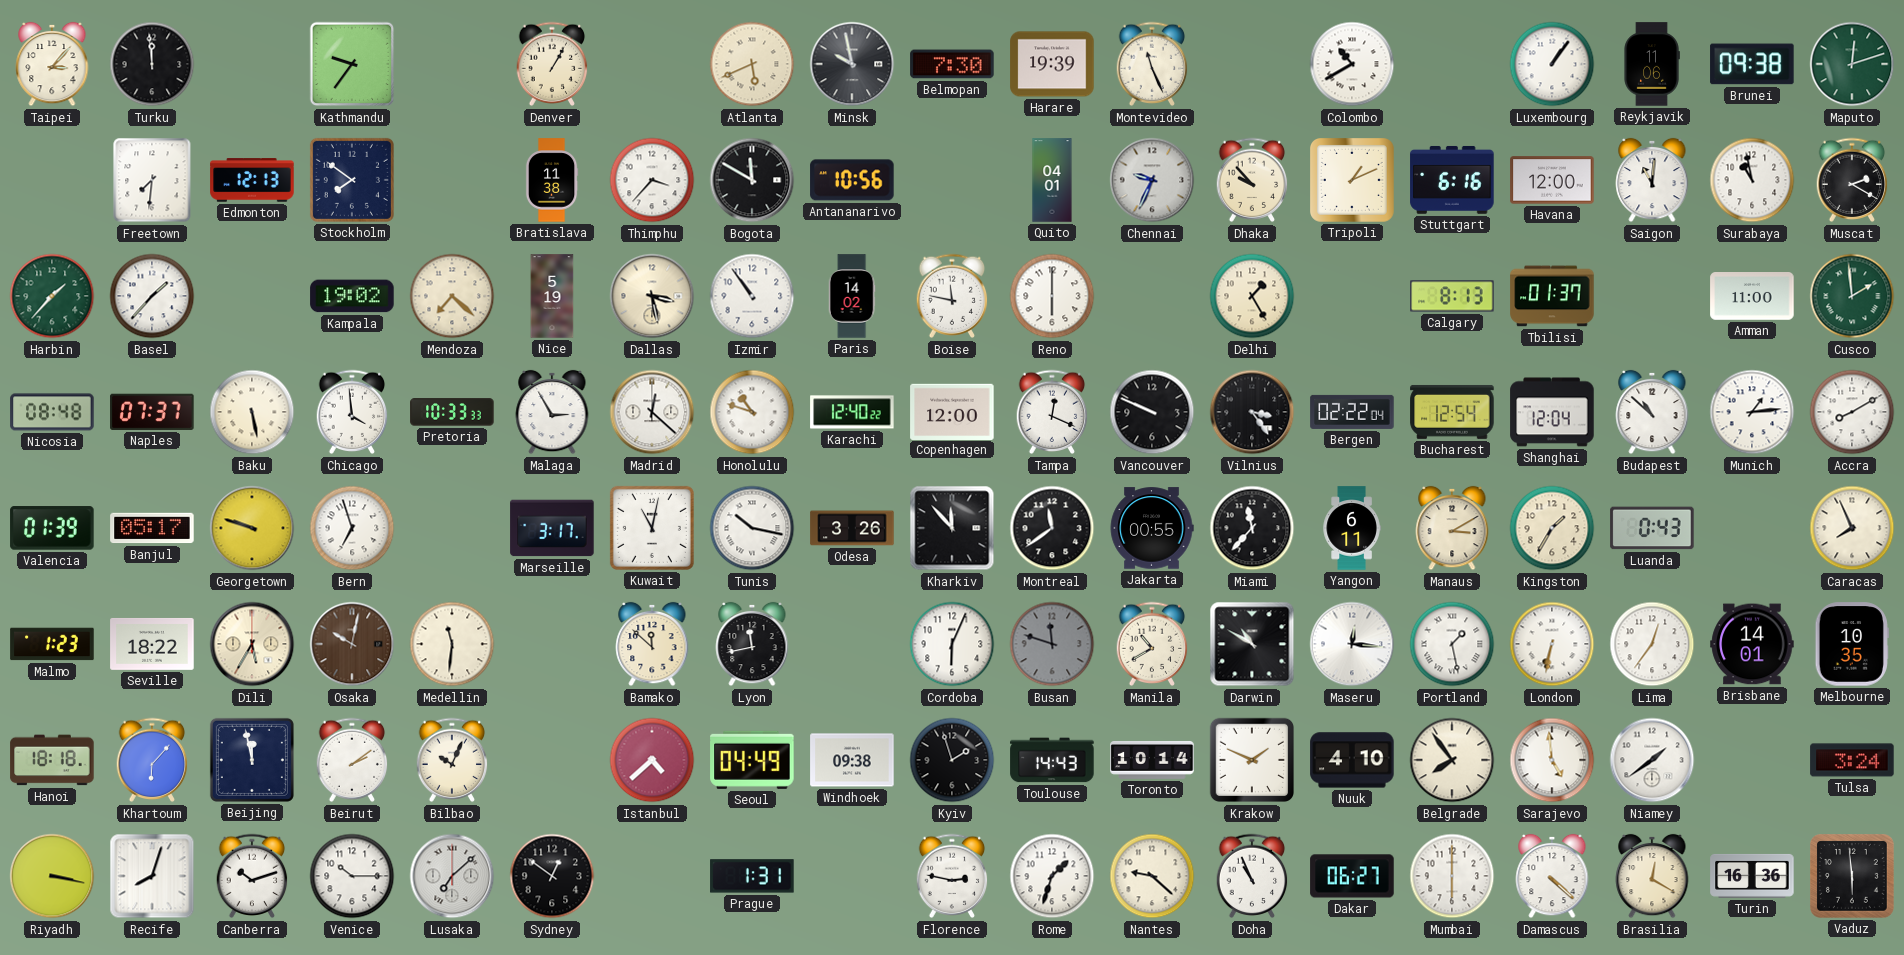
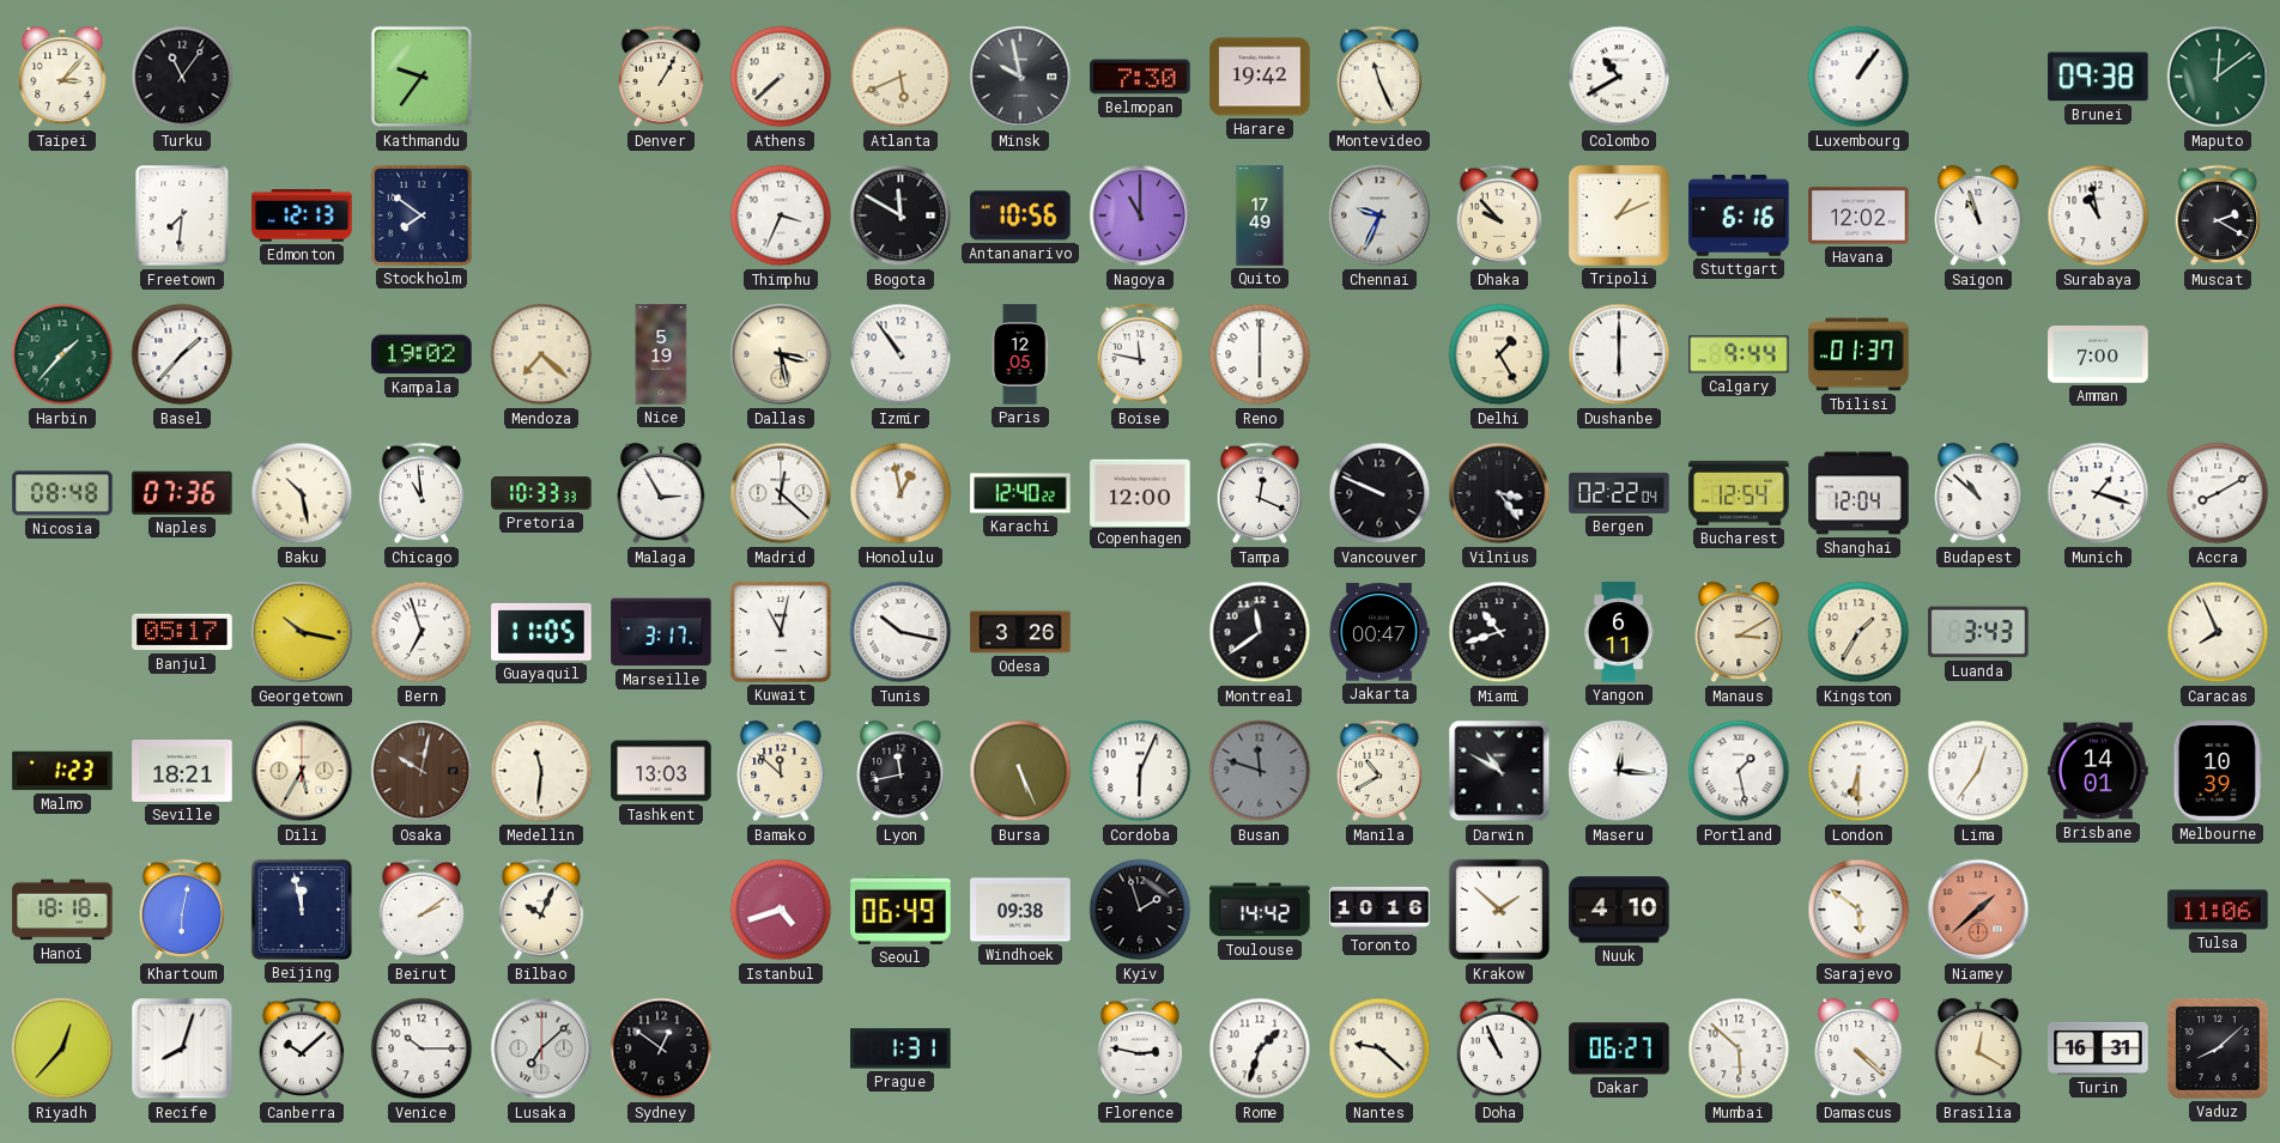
Turku: 11:59 -> 11:06 (182, 77)
Athens: none -> 7:38 (781, 77)
Harare: 19:39 -> 19:42 (1260, 77)
Reykjavik: 11:06 -> none (1652, 64)
Maputo: 12:12 -> 12:09 (2218, 77)
Bratislava: 11:38 -> none (552, 180)
Thimphu: 3:37 -> 3:34 (781, 215)
Nagoya: none -> 11:00 (1140, 215)
Quito: 04:01 -> 17:49 (1260, 215)
Havana: 12:00 -> 12:02 (1858, 215)
Saigon: 11:01 -> 10:57 (1978, 215)
Paris: 14:02 -> 12:05 (1020, 354)
Dushanbe: none -> 6:00 (1619, 354)
Calgary: 8:13 -> 9:44 (1739, 354)
Amman: 11:00 -> 7:00 (2098, 354)
Cusco: 1:59 -> none (1852, 296)
Naples: 07:37 -> 07:36 (182, 493)
Baku: 5:28 -> 10:28 (302, 493)
Chicago: 3:59 -> 10:59 (422, 493)
Honolulu: 10:48 -> 12:58 (901, 493)
Munich: 1:14 -> 1:18 (2098, 493)
Valencia: 01:39 -> none (52, 528)
Georgetown: 9:48 -> 10:17 (302, 632)
Guayaquil: none -> 11:05 (541, 632)
Kharkiv: 11:53 -> none (952, 528)
Jakarta: 00:55 -> 00:47 (1379, 632)
Miami: 11:37 -> 10:42 (1499, 632)
Luanda: 0:43 -> 3:43 (1978, 632)
Seville: 18:22 -> 18:21 (182, 771)
Tashkent: none -> 13:03 (661, 771)
Bursa: none -> 5:26 (1020, 771)
London: 6:32 -> 6:30 (1858, 771)
Melbourne: 10:35 -> 10:39 (2218, 771)
Khartoum: 6:07 -> 6:02 (182, 910)
Istanbul: 4:38 -> 4:42 (781, 910)
Seoul: 04:49 -> 06:49 (901, 910)
Toulouse: 14:43 -> 14:42 (1260, 910)
Toronto: 10:14 -> 10:16 (1379, 910)
Krakow: 1:49 -> 1:52 (1499, 910)
Belgrade: 7:54 -> none (1452, 760)
Sarajevo: 4:59 -> 5:51 (1858, 910)
Niamey: 1:39 -> 1:38 (1978, 910)
Niamey dial: white -> salmon (1978, 910)
Tulsa: 3:24 -> 11:06 (2218, 910)
Riyadh: 3:17 -> 12:37 (62, 1048)
Canberra: 10:12 -> 10:08 (302, 1048)
Mumbai: 6:00 -> 5:52 (1739, 1048)
Turin: 16:36 -> 16:31 (2098, 1048)
Vaduz: 5:59 -> 8:08 (2219, 1050)
